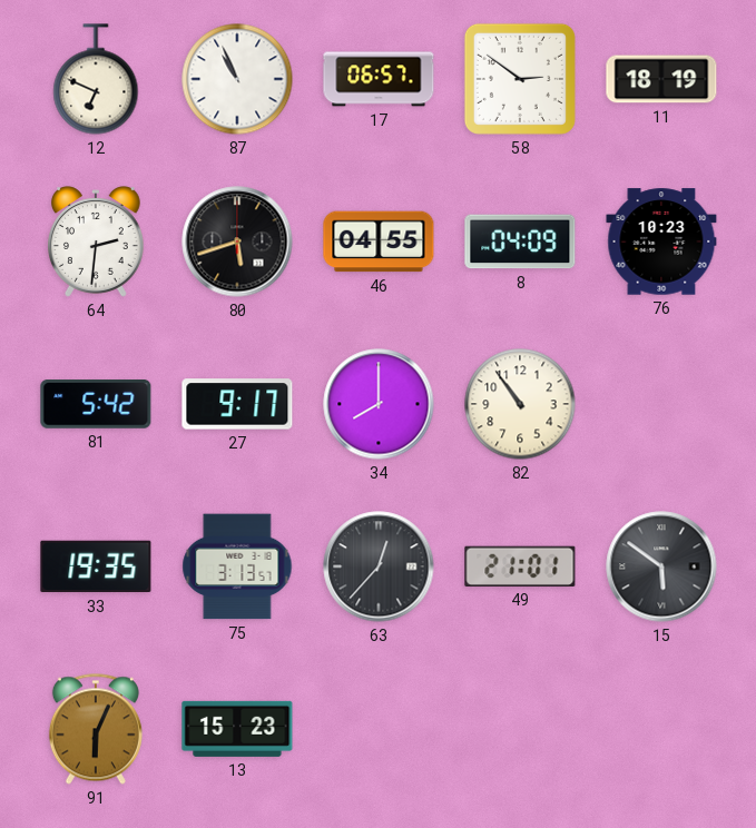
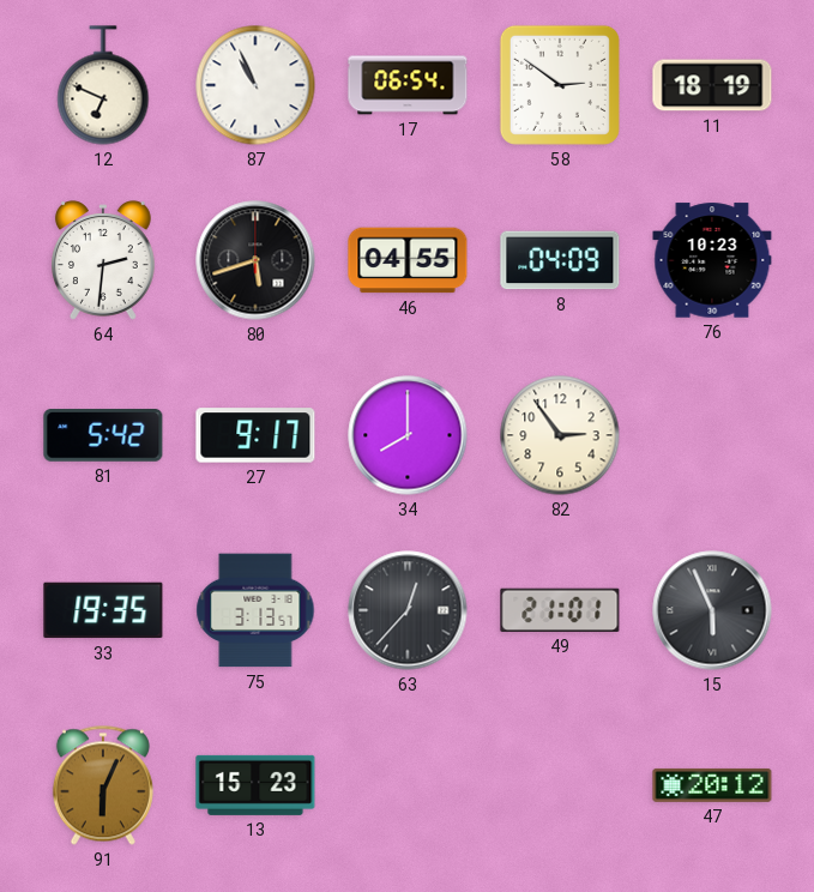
17: 06:57 -> 06:54 (408, 85)
82: 10:54 -> 2:54 (560, 435)
15: 5:51 -> 5:56 (712, 610)
47: none -> 20:12 (712, 785)
